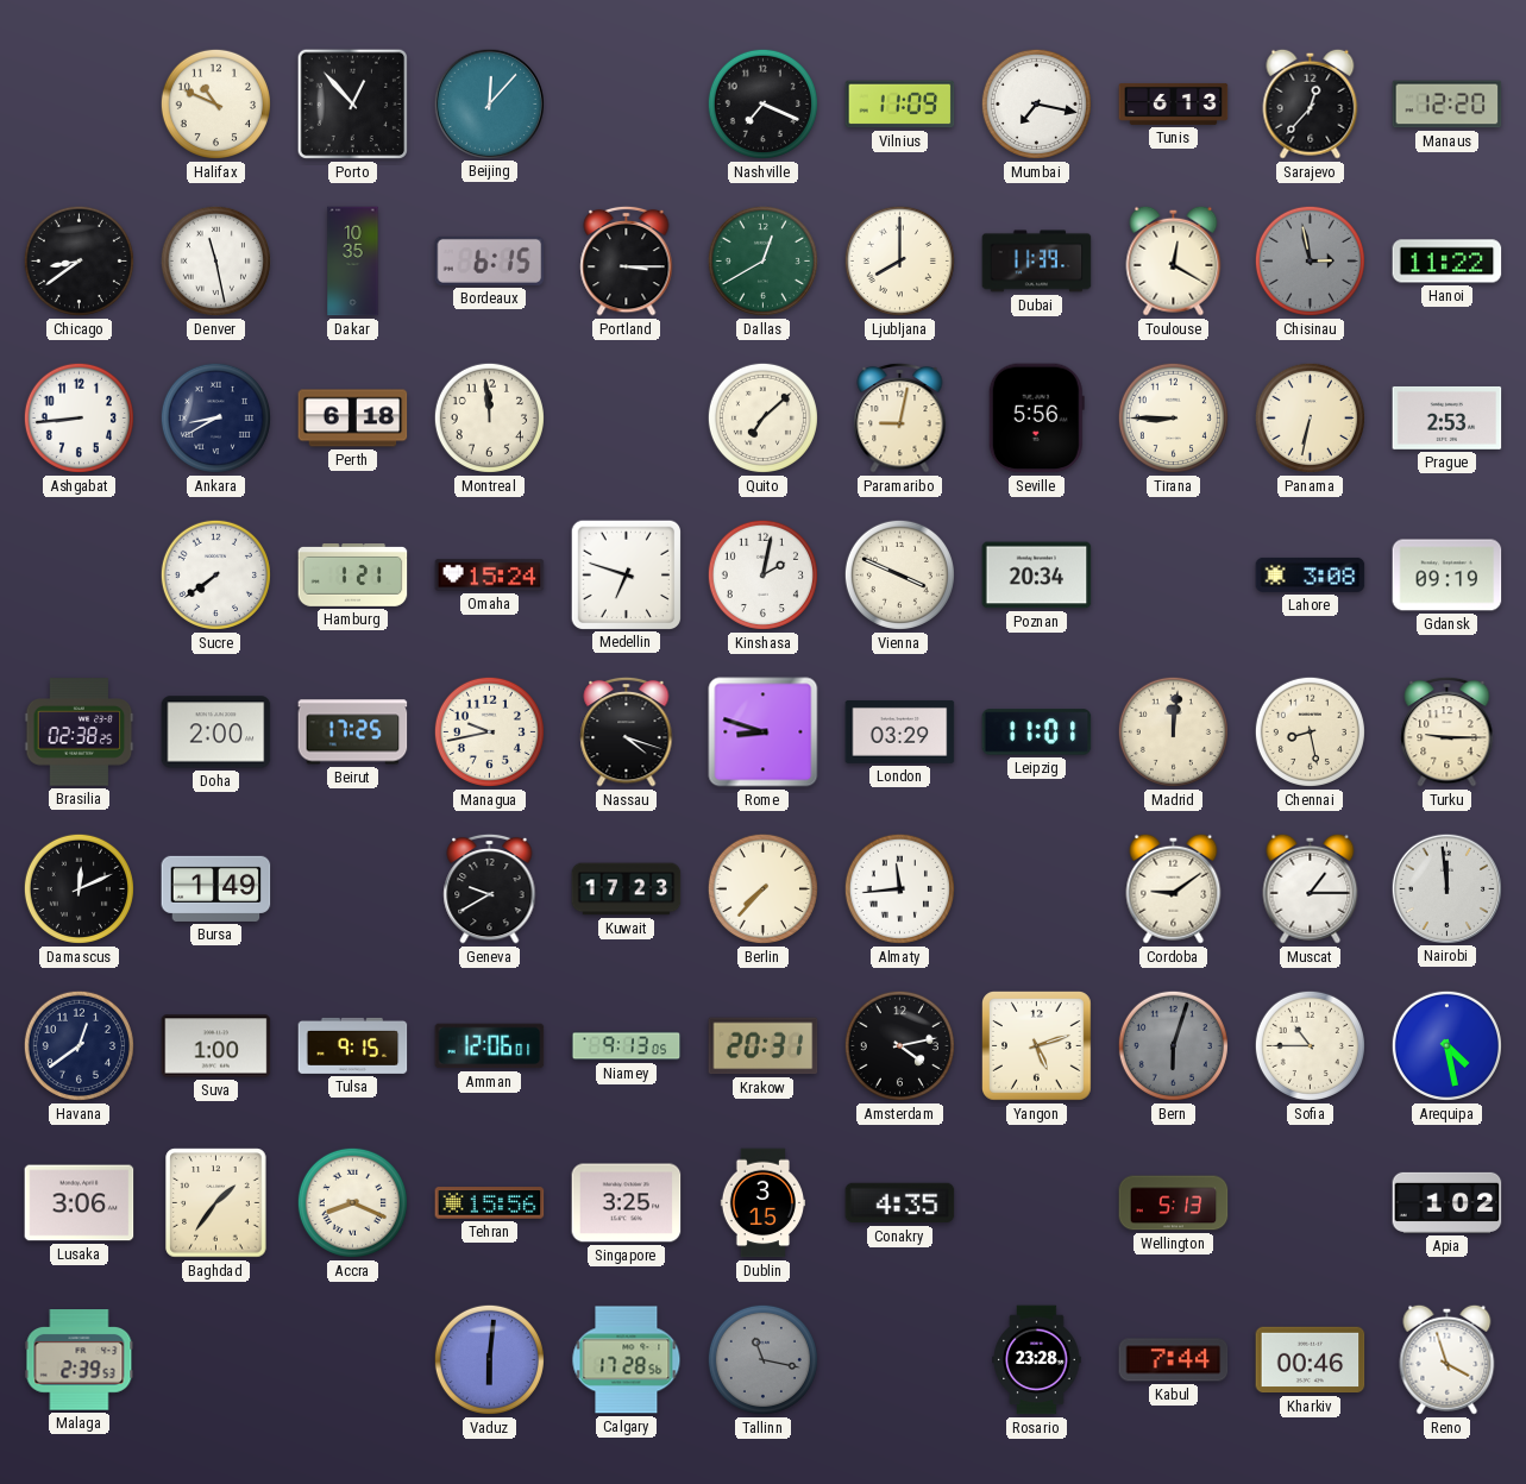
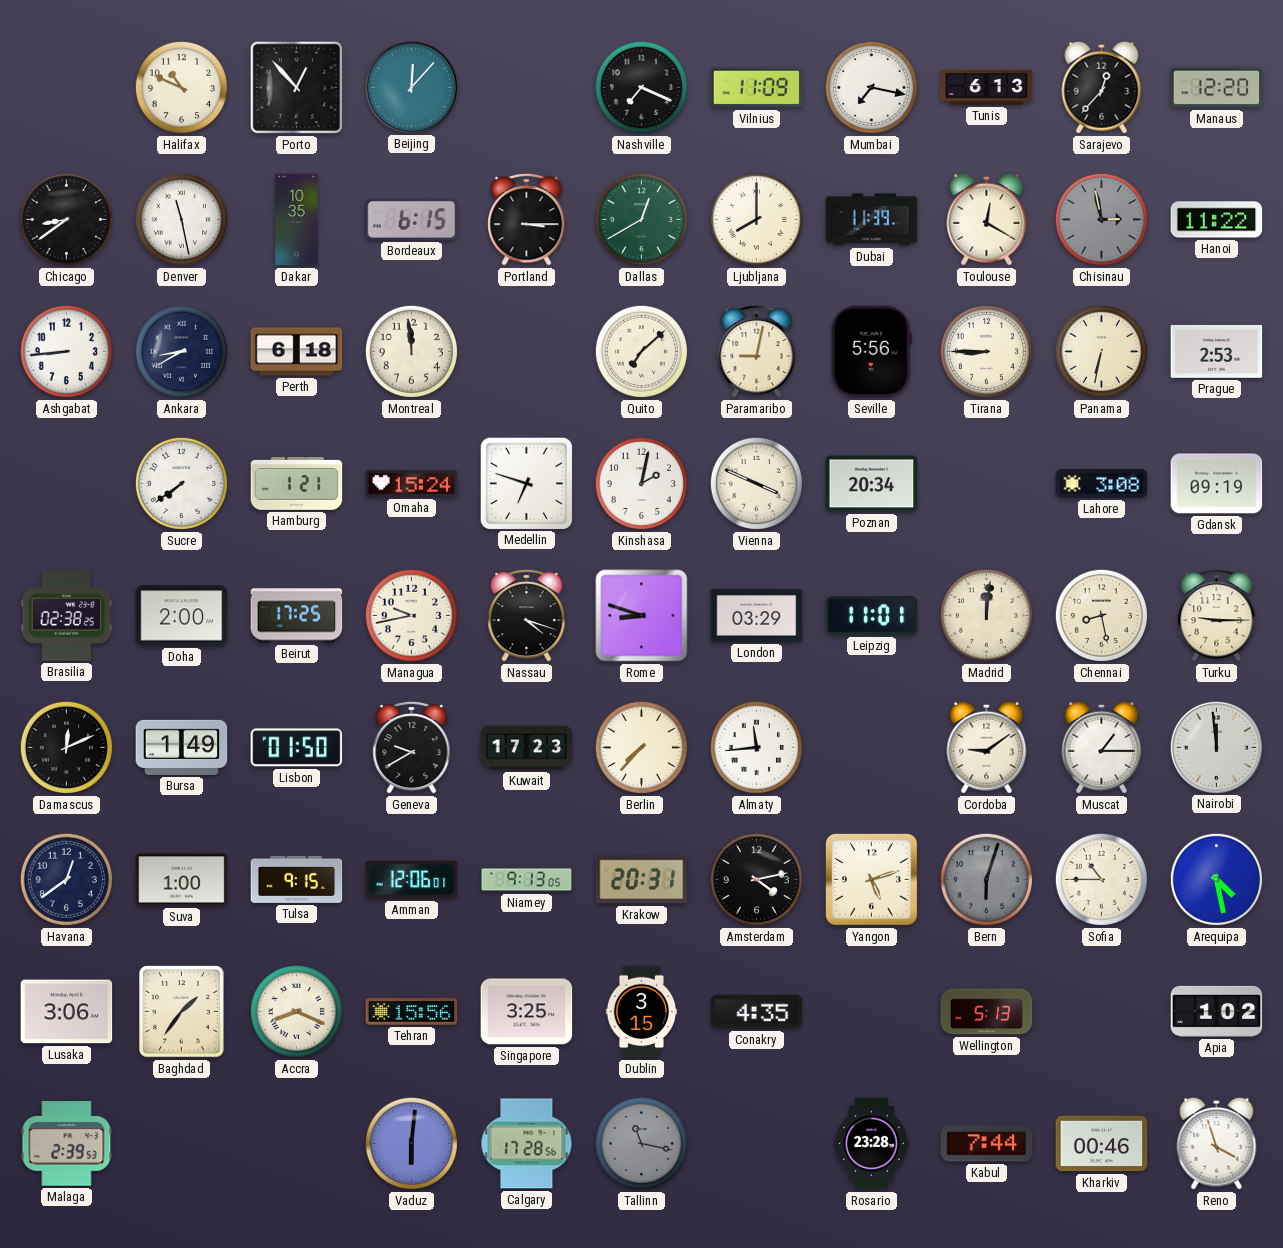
Lisbon: none -> 01:50 (297, 748)
